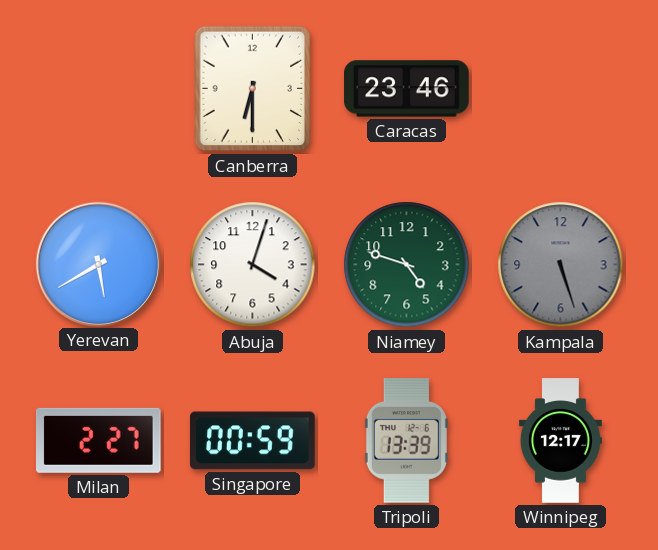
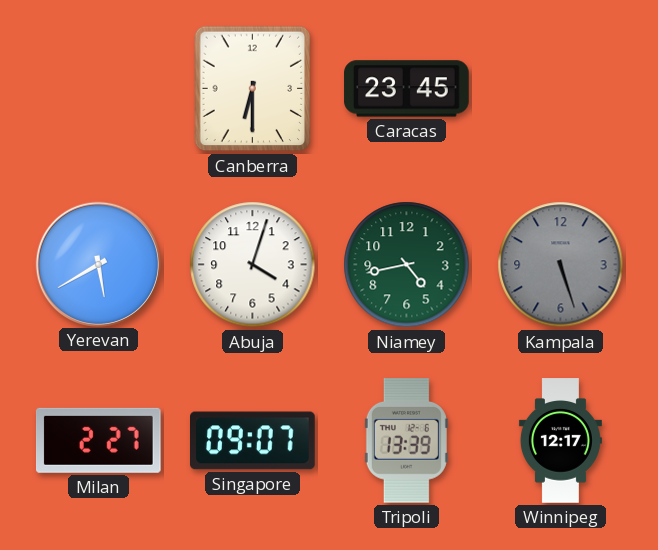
Caracas: 23:46 -> 23:45 (407, 89)
Niamey: 4:48 -> 4:43 (407, 265)
Singapore: 00:59 -> 09:07 (253, 441)
